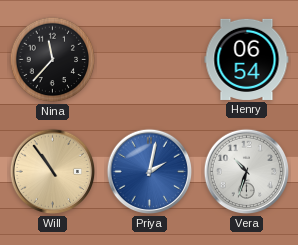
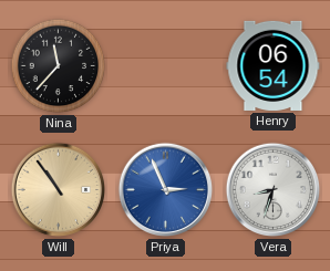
Priya: 2:02 -> 2:56 (166, 190)
Vera: 10:33 -> 8:33 (274, 190)
